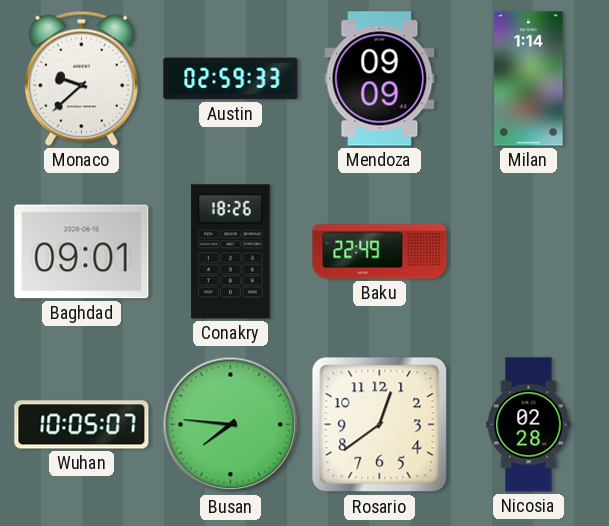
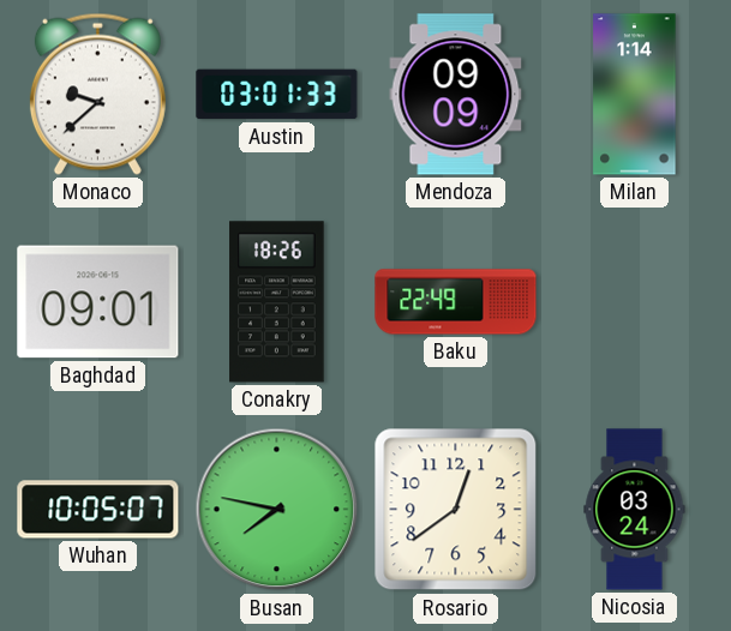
Austin: 02:59 -> 03:01 (277, 95)
Busan: 7:46 -> 7:47 (277, 510)
Nicosia: 02:28 -> 03:24 (635, 510)
